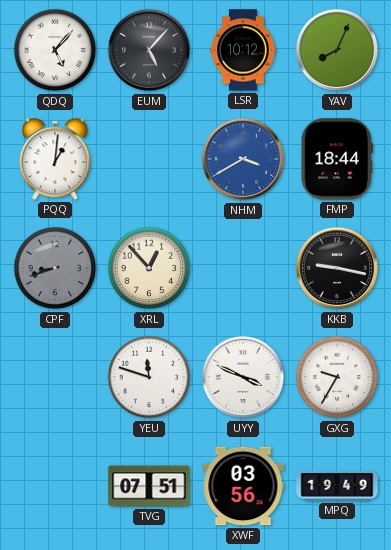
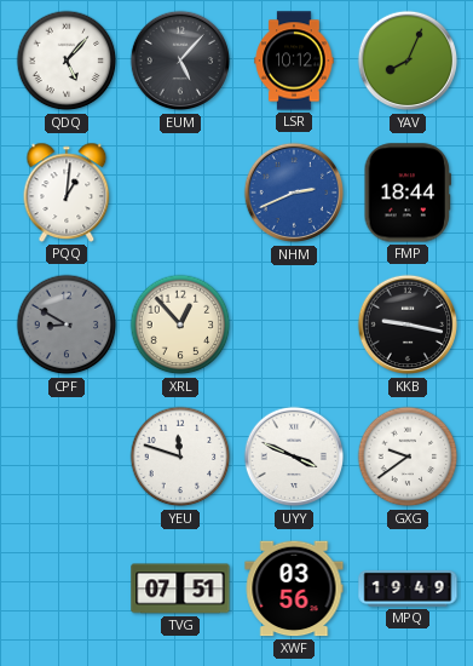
NHM: 3:40 -> 2:41 (294, 193)
CPF: 8:42 -> 8:50 (67, 325)
GXG: 9:35 -> 9:39 (408, 457)
